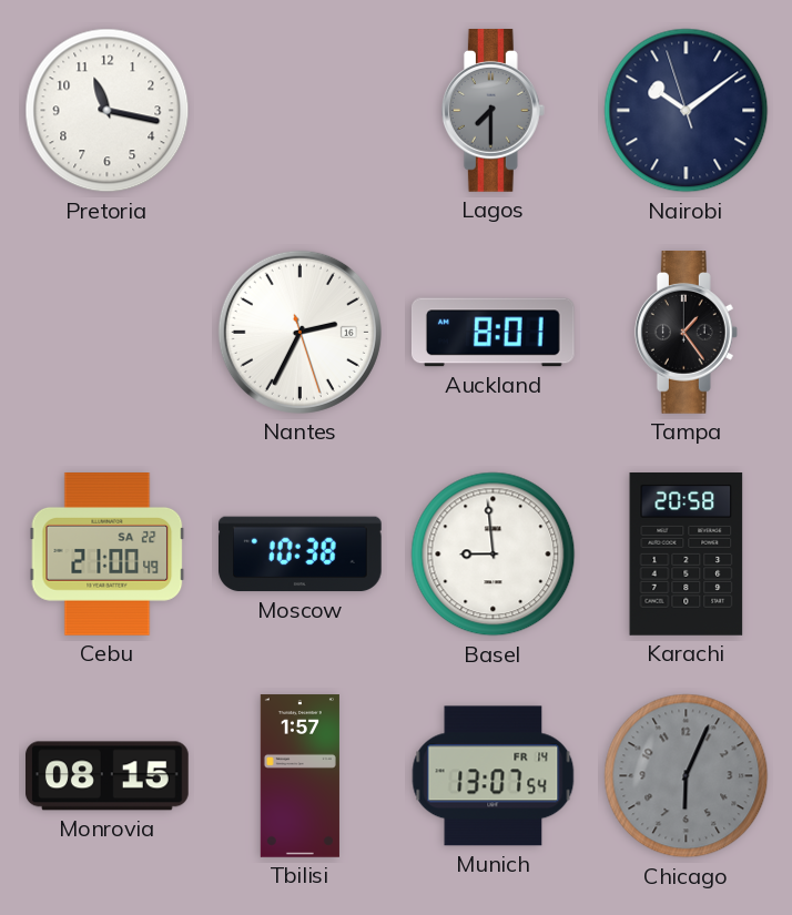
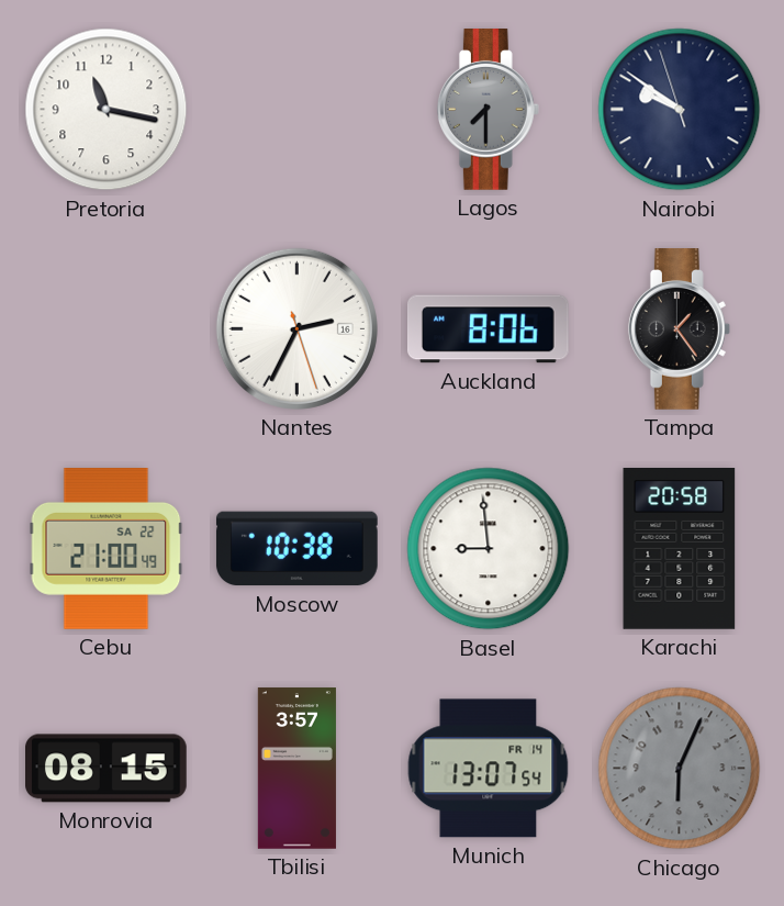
Nairobi: 10:08 -> 9:50 (680, 110)
Auckland: 8:01 -> 8:06 (488, 329)
Tbilisi: 1:57 -> 3:57 (296, 769)
